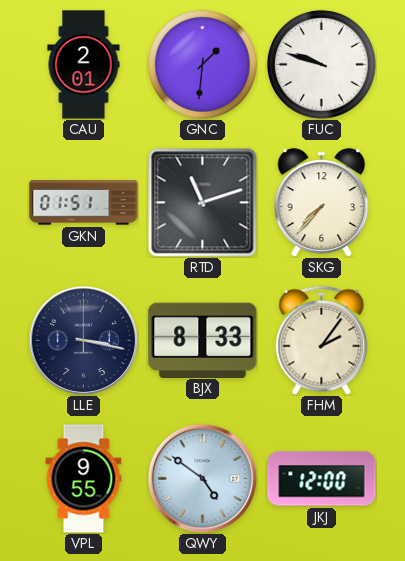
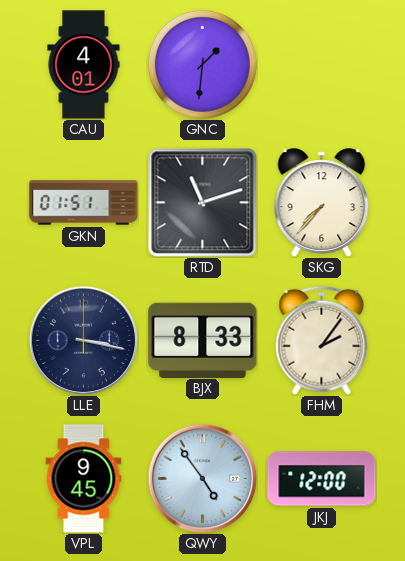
CAU: 2:01 -> 4:01 (84, 65)
FUC: 9:48 -> none (321, 64)
VPL: 9:55 -> 9:45 (84, 479)
QWY: 4:51 -> 4:54 (202, 478)
